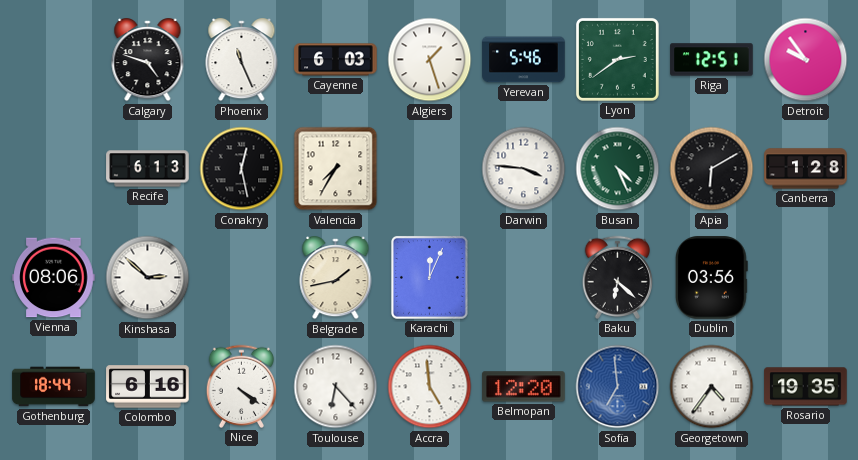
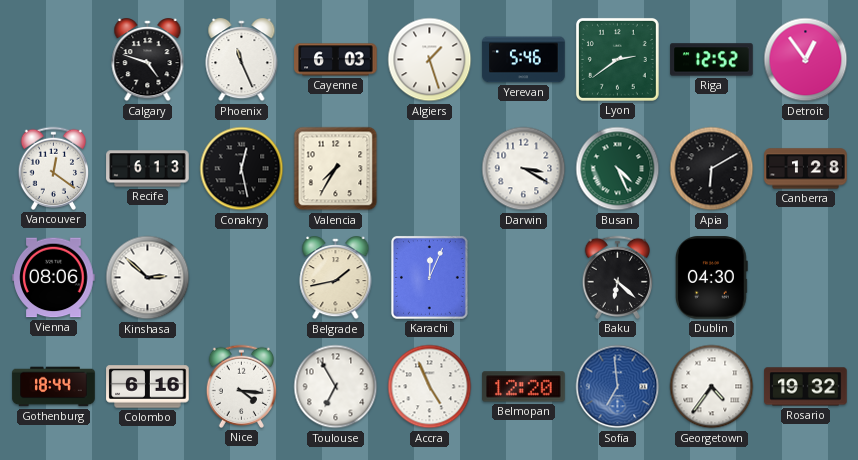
Riga: 12:51 -> 12:52 (712, 60)
Detroit: 9:54 -> 12:54 (806, 60)
Vancouver: none -> 12:21 (53, 168)
Darwin: 3:46 -> 3:20 (524, 169)
Dublin: 03:56 -> 04:30 (711, 278)
Nice: 4:21 -> 4:16 (241, 386)
Toulouse: 6:23 -> 6:55 (336, 387)
Accra: 4:59 -> 4:56 (430, 387)
Rosario: 19:35 -> 19:32 (806, 387)
